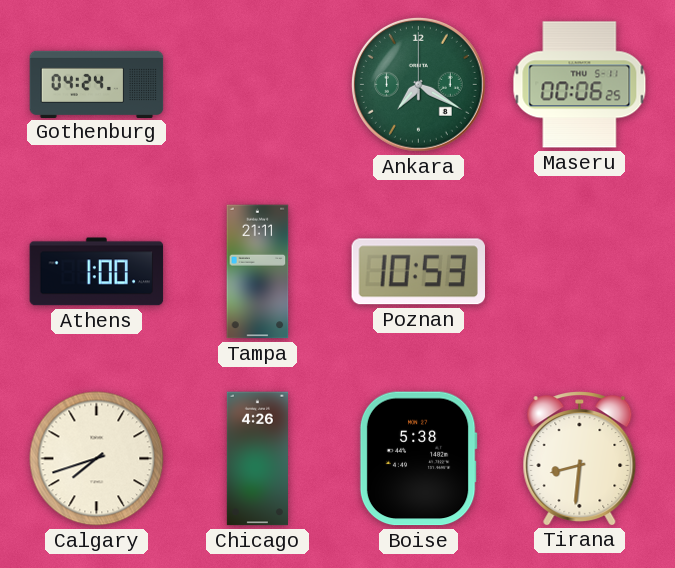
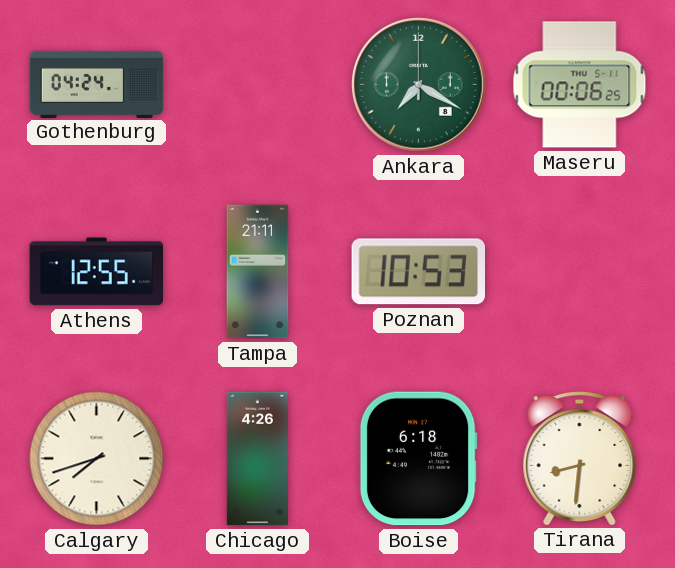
Athens: 1:00 -> 12:55 (97, 272)
Boise: 5:38 -> 6:18 (418, 459)
